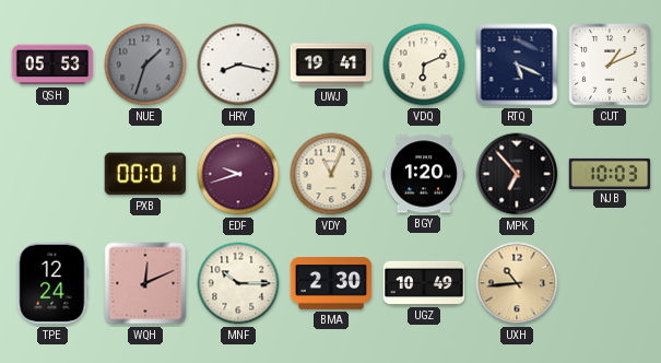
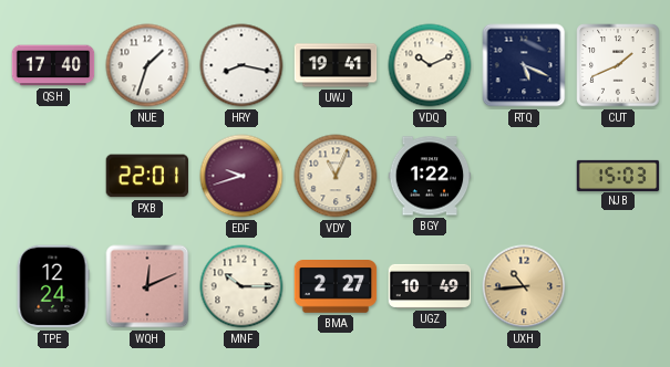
QSH: 05:53 -> 17:40 (53, 65)
NUE dial: grey -> white (147, 65)
VDQ: 6:11 -> 10:11 (430, 65)
CUT: 1:11 -> 1:41 (618, 65)
PXB: 00:01 -> 22:01 (147, 176)
BGY: 1:20 -> 1:22 (430, 176)
MPK: 6:53 -> none (517, 174)
NJB: 10:03 -> 15:03 (618, 175)
BMA: 2:30 -> 2:27 (336, 287)
